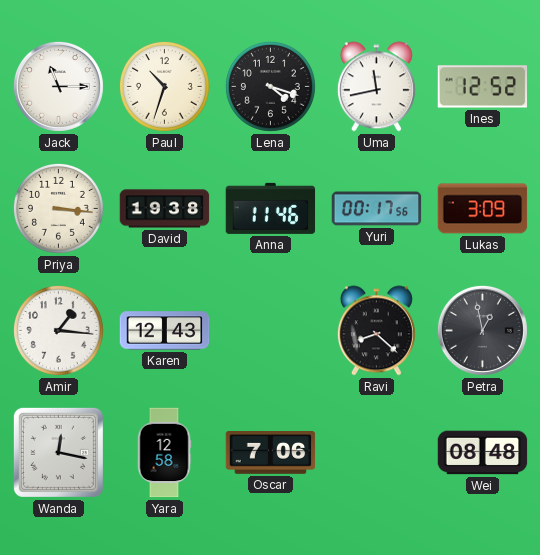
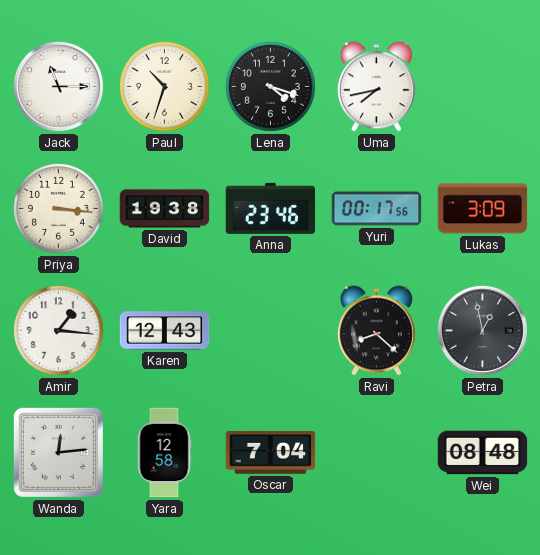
Uma: 11:43 -> 7:43 (376, 87)
Ines: 12:52 -> none (483, 87)
Anna: 11:46 -> 23:46 (271, 208)
Wanda: 12:17 -> 12:14 (58, 452)
Oscar: 7:06 -> 7:04 (271, 453)
